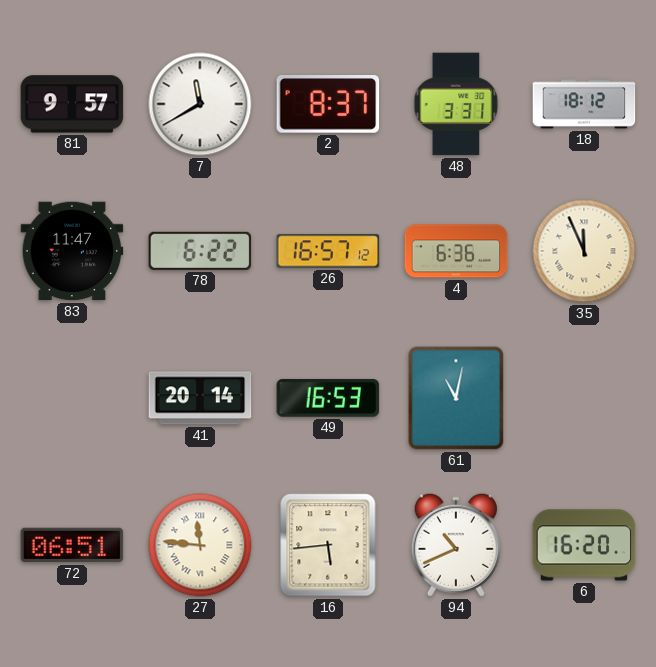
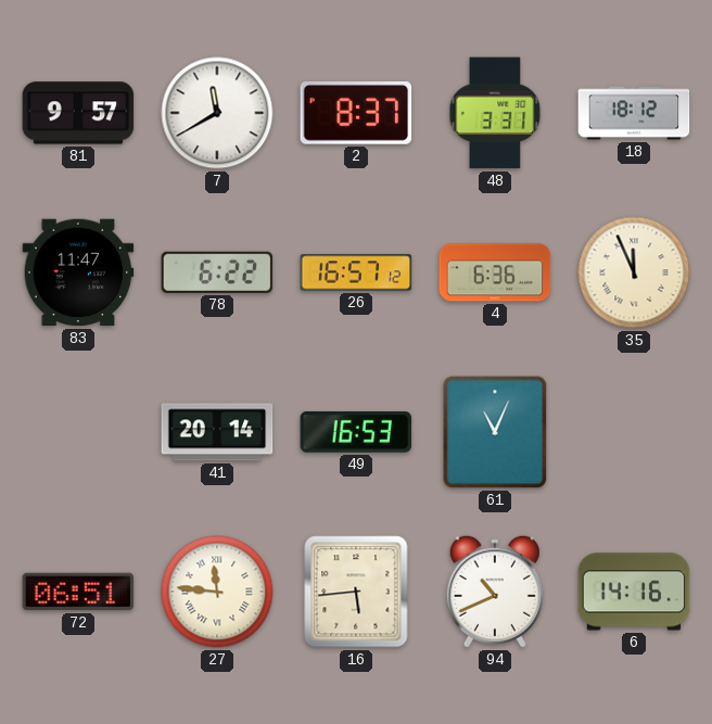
61: 11:02 -> 11:04 (495, 432)
6: 16:20 -> 14:16 (634, 592)
